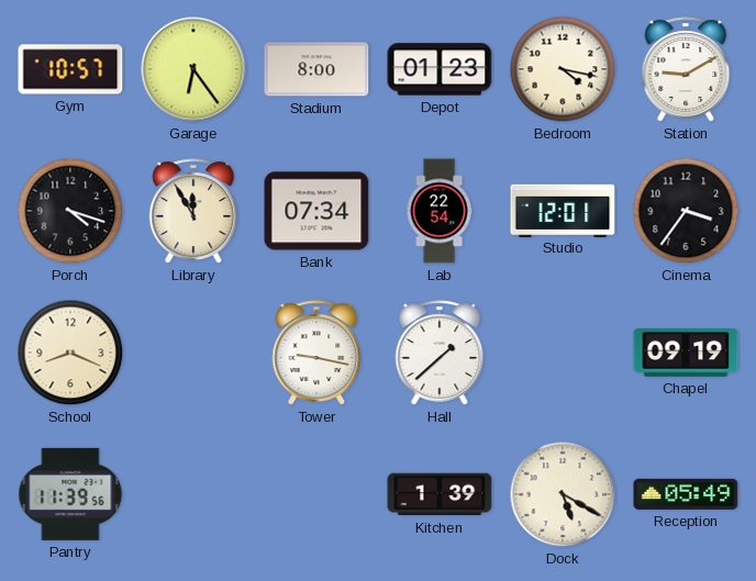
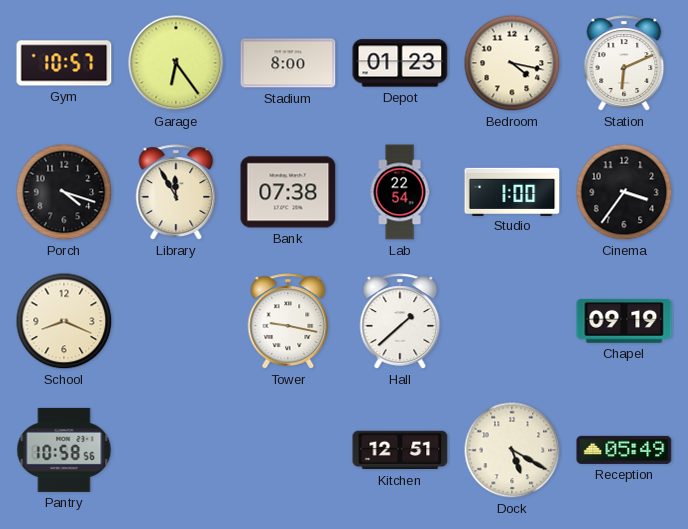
Station: 9:10 -> 6:11 (624, 63)
Bank: 07:34 -> 07:38 (288, 192)
Studio: 12:01 -> 1:00 (512, 191)
Pantry: 11:39 -> 10:58 (64, 450)
Kitchen: 1:39 -> 12:51 (400, 450)
